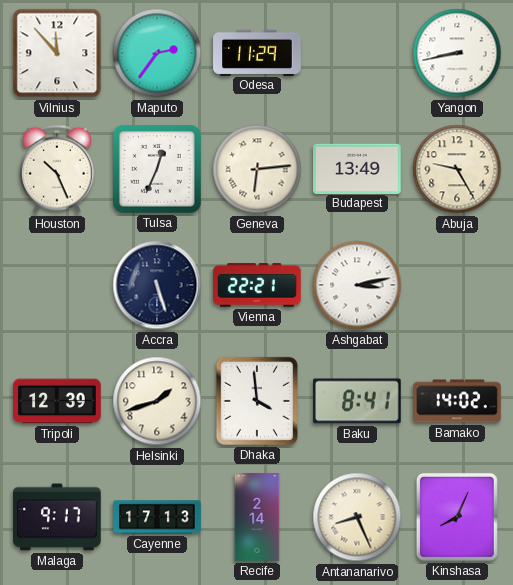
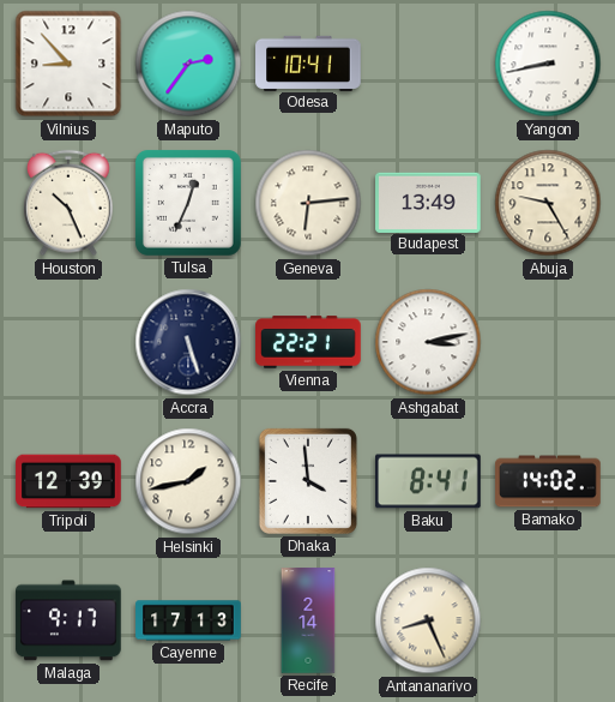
Vilnius: 11:53 -> 8:53 (68, 64)
Odesa: 11:29 -> 10:41 (308, 62)
Helsinki: 1:42 -> 1:43 (188, 481)
Kinshasa: 8:04 -> none (457, 517)
